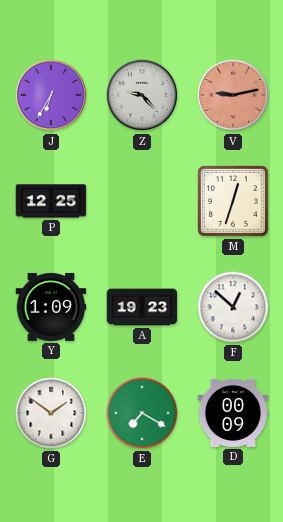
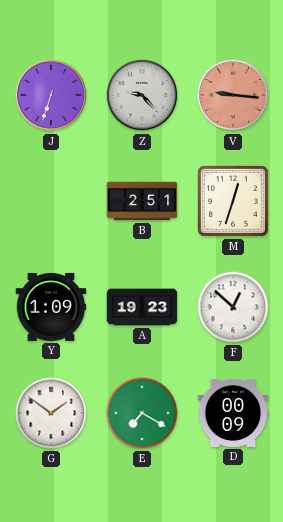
J: 6:35 -> 6:33 (51, 95)
V: 9:13 -> 9:16 (233, 95)
P: 12:25 -> none (51, 201)
B: none -> 2:51 (142, 201)
